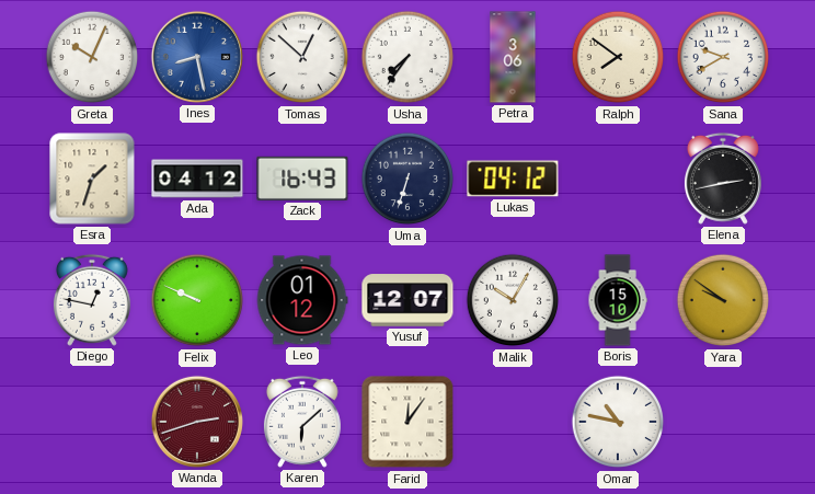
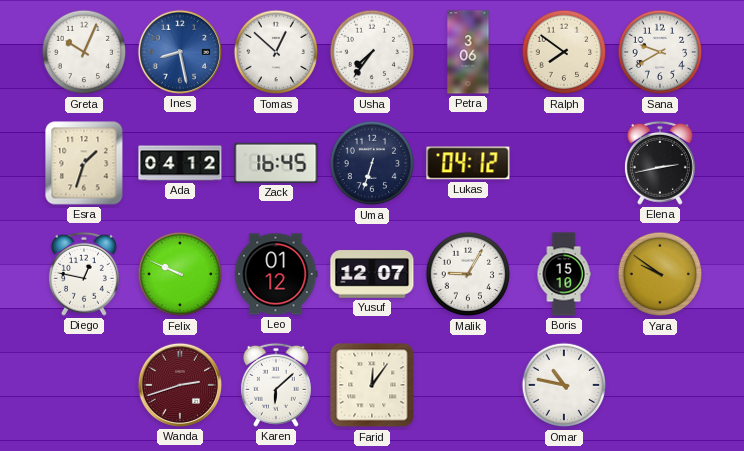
Zack: 16:43 -> 16:45 (276, 163)
Malik: 10:05 -> 9:05 (468, 274)
